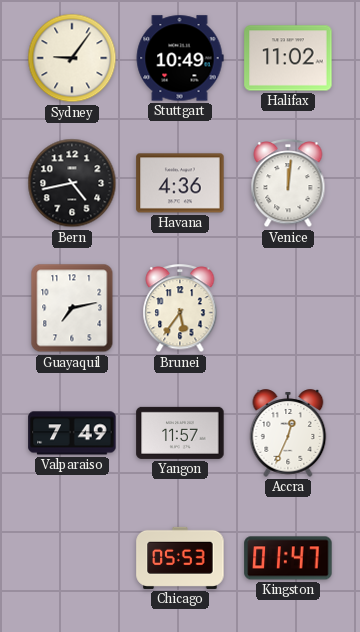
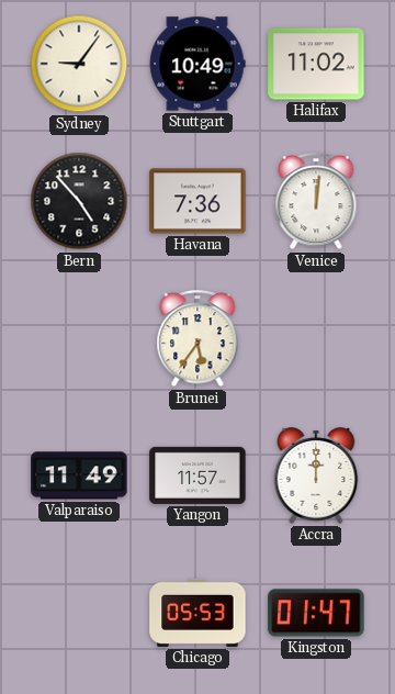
Bern: 4:43 -> 4:53 (79, 201)
Havana: 4:36 -> 7:36 (198, 201)
Guayaquil: 7:13 -> none (72, 308)
Valparaiso: 7:49 -> 11:49 (79, 475)
Accra: 12:34 -> 12:00 (316, 475)
